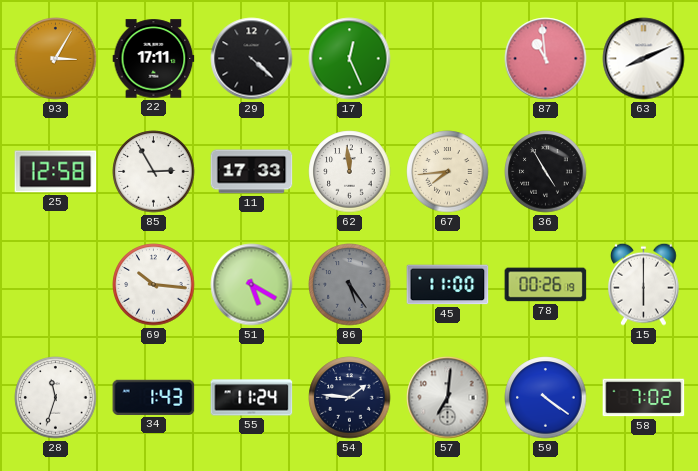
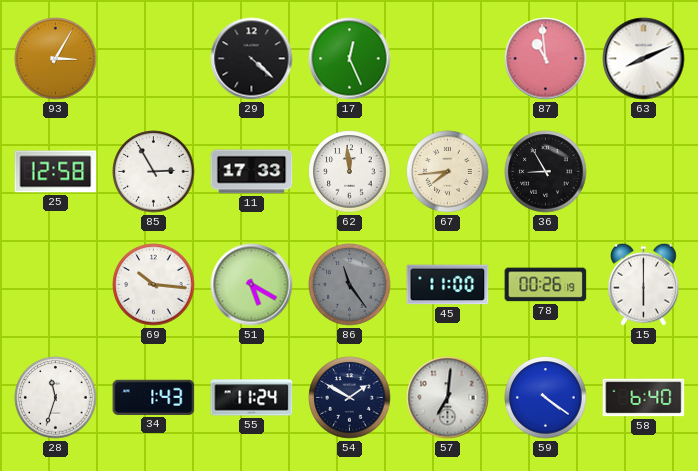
22: 17:11 -> none (154, 59)
36: 4:55 -> 8:55 (546, 172)
86: 5:24 -> 11:24 (350, 285)
54: 1:46 -> 1:50 (350, 398)
58: 7:02 -> 6:40 (644, 398)
